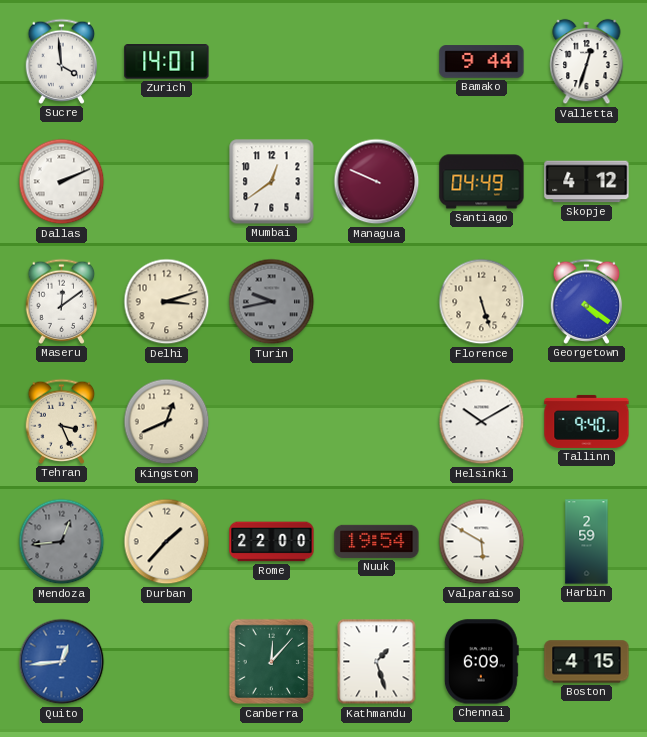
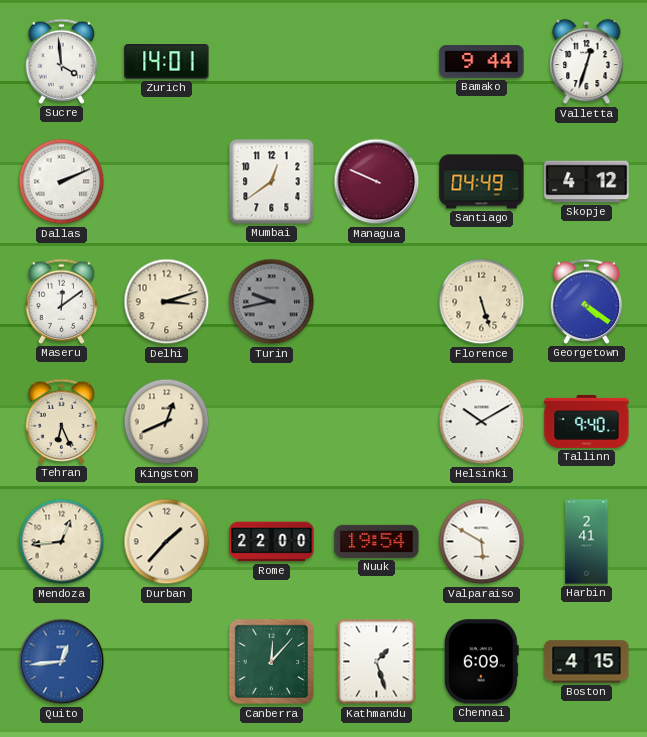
Tehran: 3:26 -> 6:26 (62, 421)
Mendoza dial: grey -> cream (62, 542)
Harbin: 2:59 -> 2:41 (587, 542)
